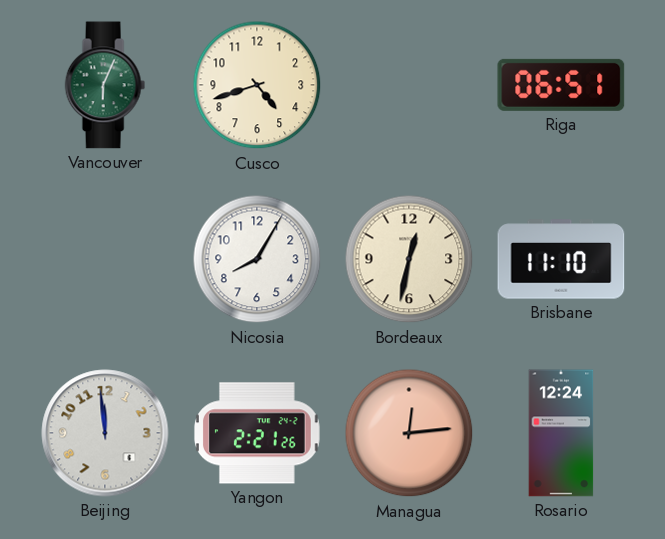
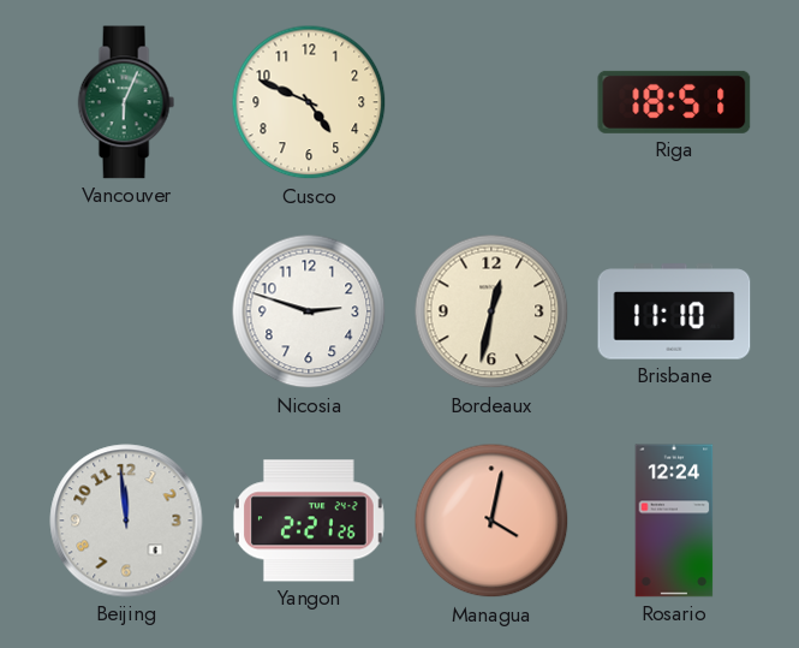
Cusco: 4:42 -> 4:49 (309, 102)
Riga: 06:51 -> 18:51 (674, 102)
Nicosia: 8:05 -> 2:48 (309, 311)
Managua: 12:14 -> 4:02 (491, 521)
